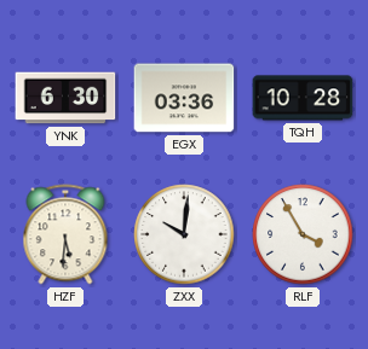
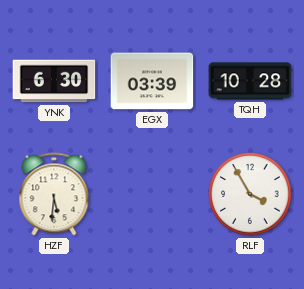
EGX: 03:36 -> 03:39 (152, 81)
ZXX: 10:01 -> none (184, 234)
